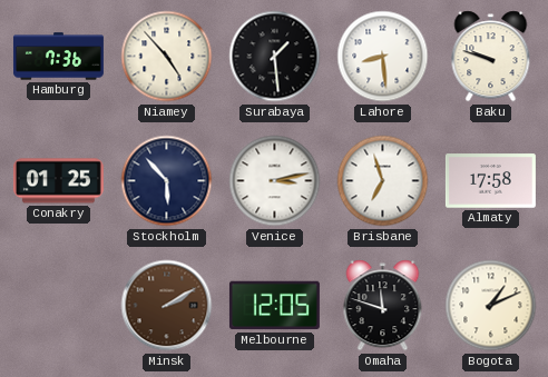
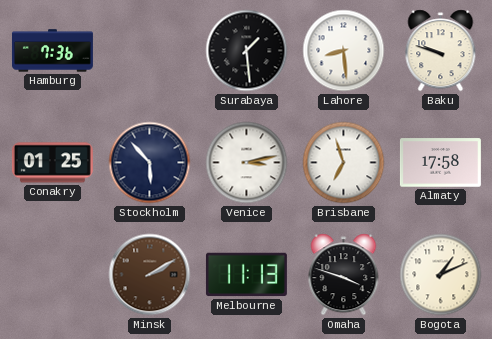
Niamey: 4:53 -> none (167, 57)
Melbourne: 12:05 -> 11:13 (246, 275)
Omaha: 11:48 -> 3:48 (344, 275)
